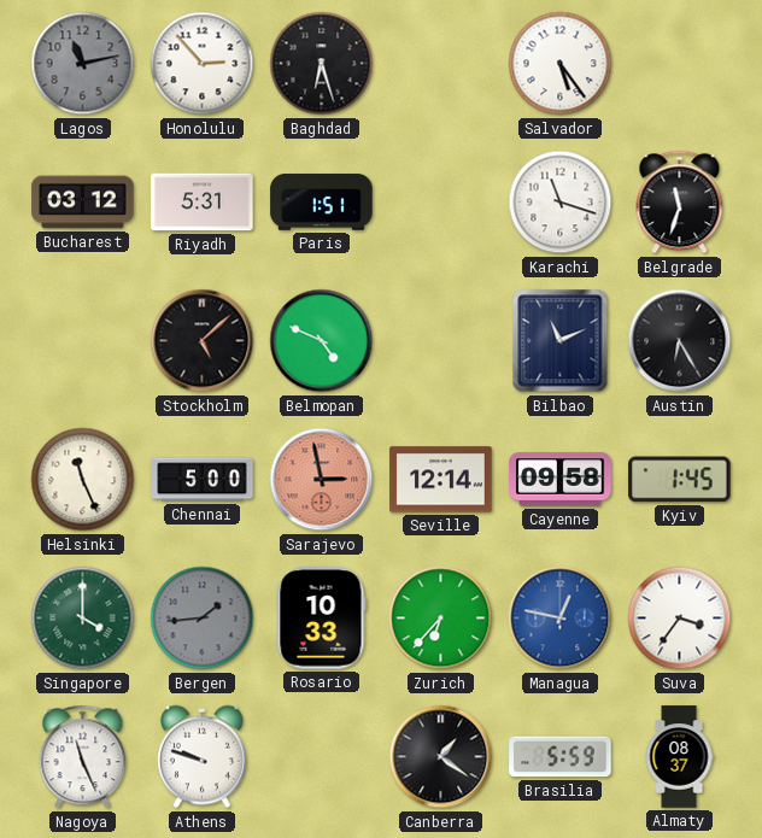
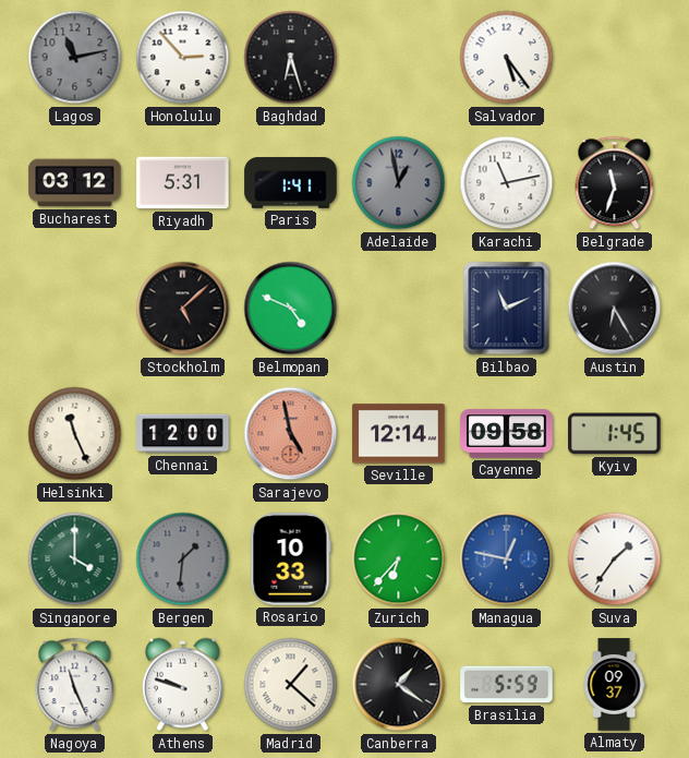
Paris: 1:51 -> 1:41 (291, 183)
Adelaide: none -> 12:58 (399, 183)
Karachi: 11:18 -> 11:13 (507, 183)
Chennai: 5:00 -> 12:00 (183, 434)
Sarajevo: 2:58 -> 4:58 (291, 434)
Bergen: 1:44 -> 1:31 (183, 560)
Suva: 3:36 -> 1:36 (615, 560)
Madrid: none -> 1:22 (291, 685)
Almaty: 08:37 -> 09:37 (614, 685)
